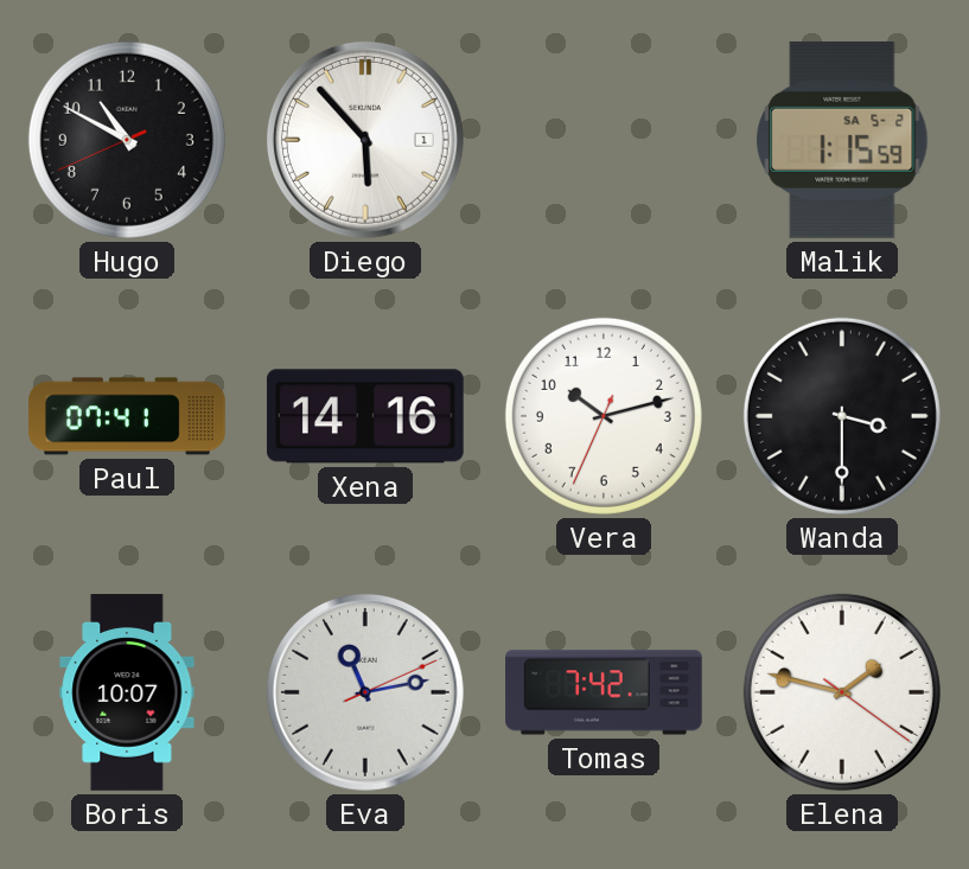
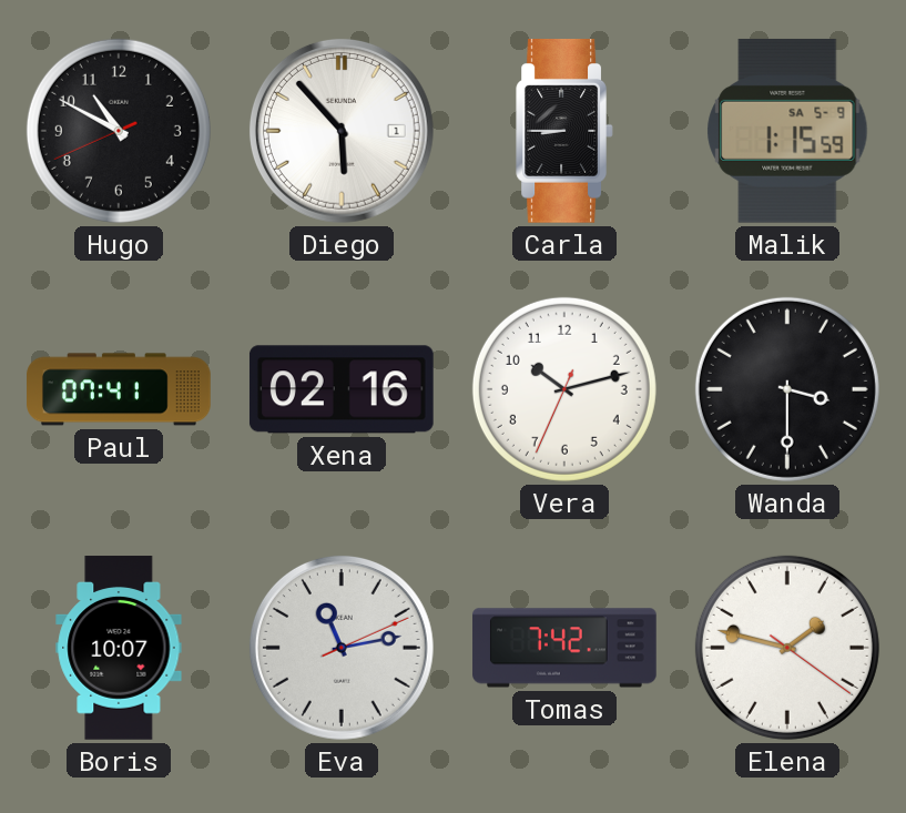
Carla: none -> 8:45 (564, 132)
Malik date: SA 5-2 -> SA 5-9 (787, 131)
Xena: 14:16 -> 02:16 (342, 389)
